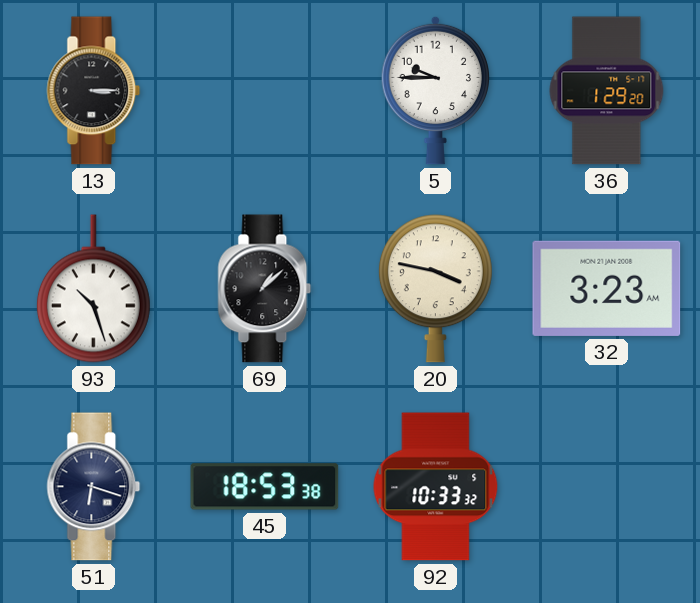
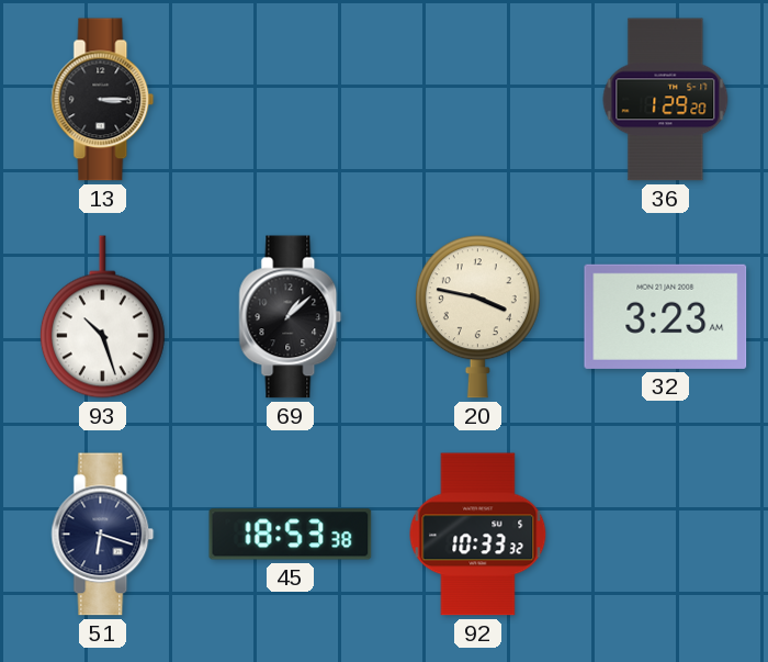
5: 9:45 -> none (435, 90)
